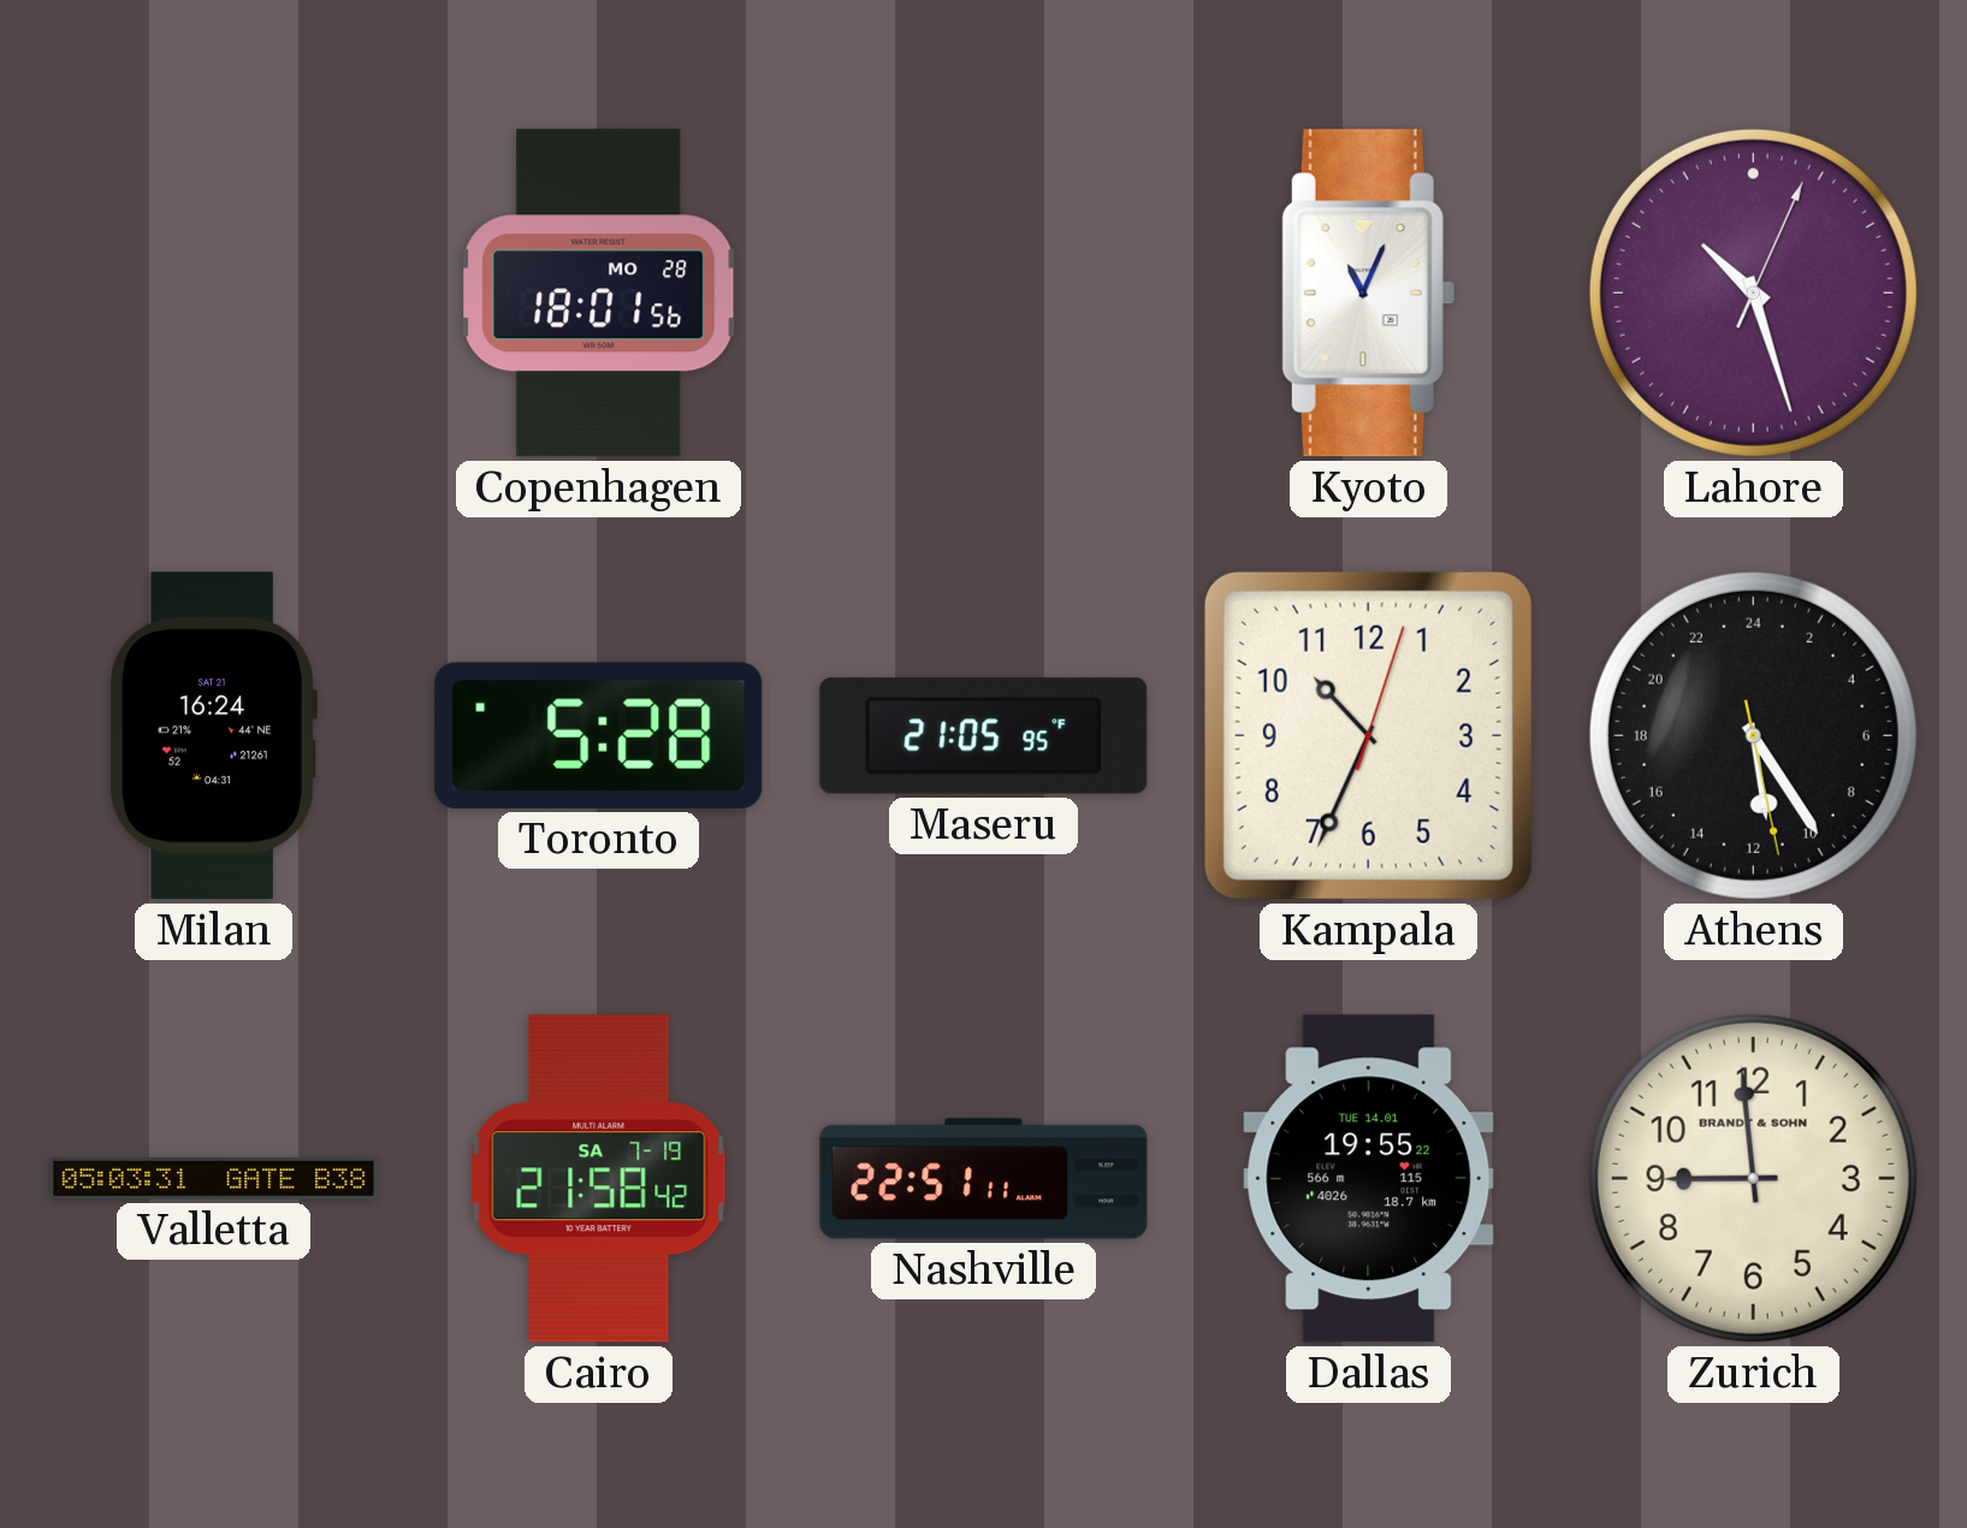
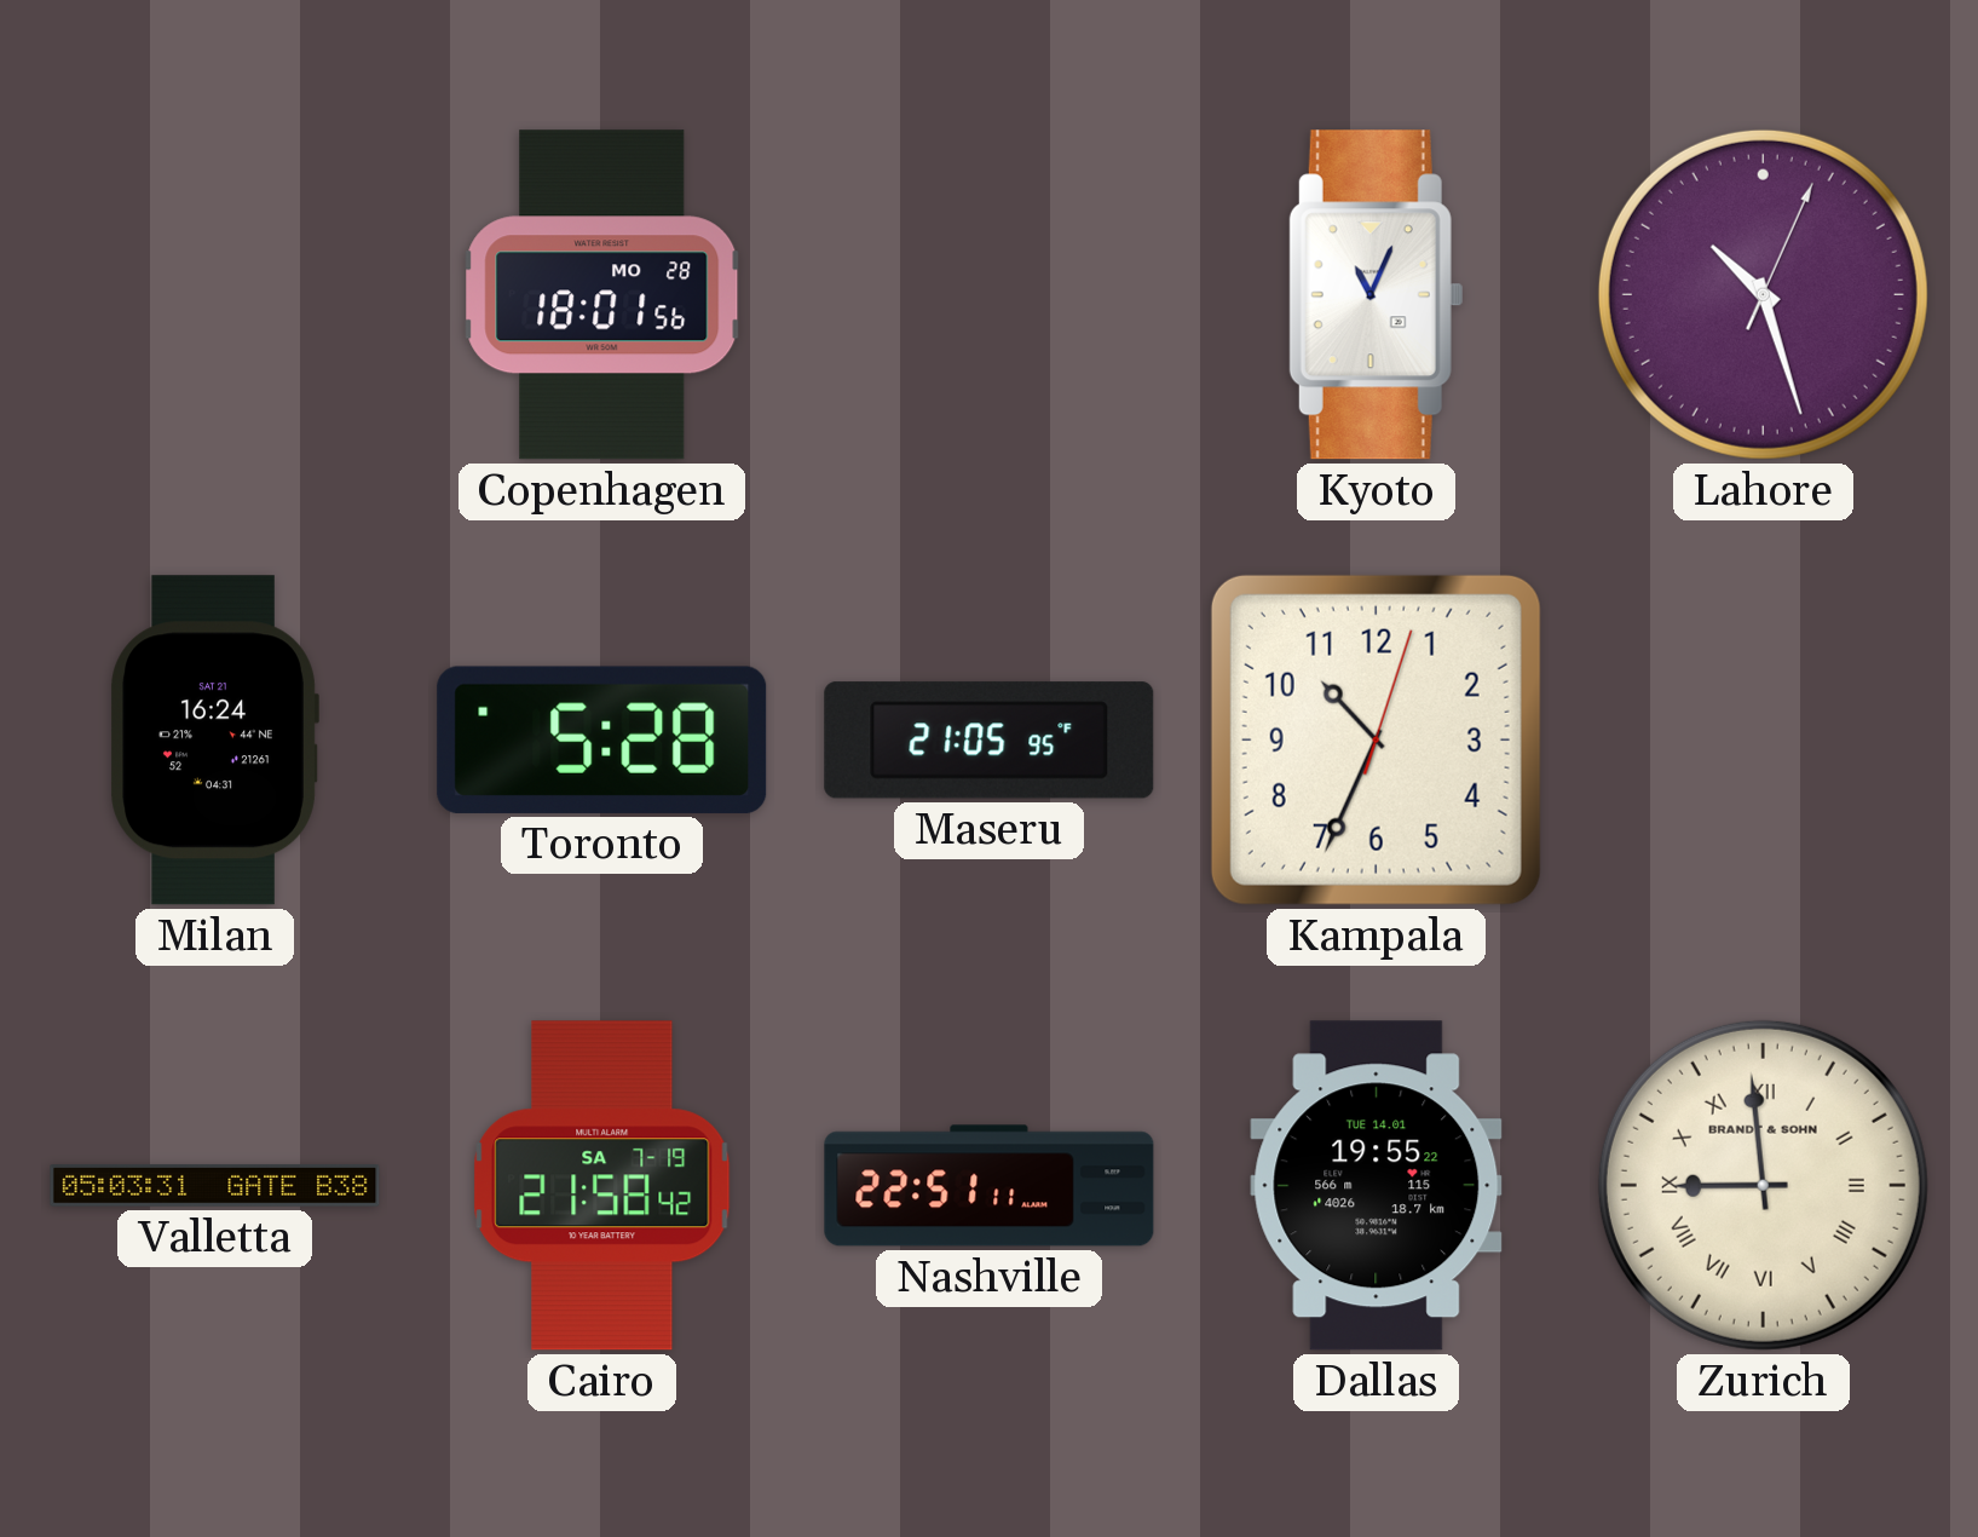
Athens: 11:24 -> none (1753, 735)
Zurich numerals: Arabic -> Roman (1763, 1185)
